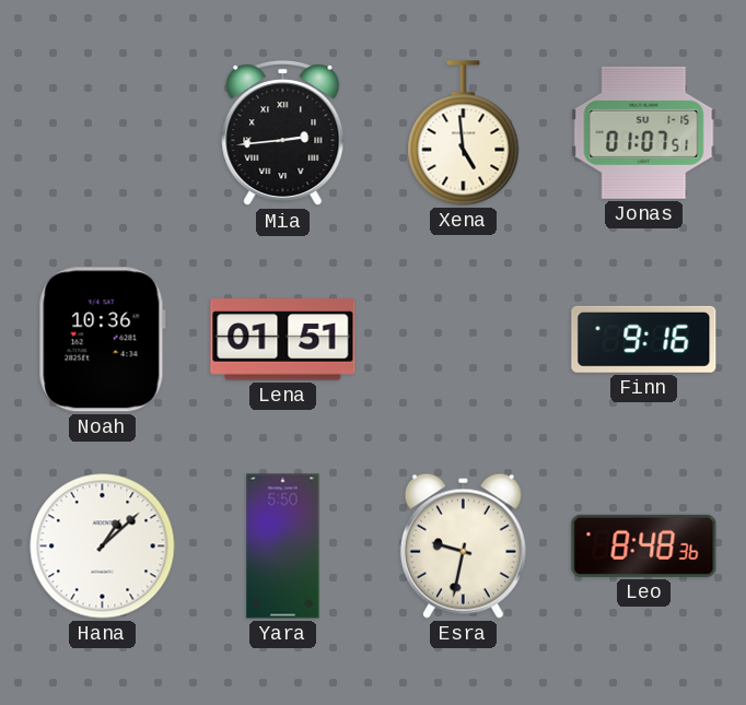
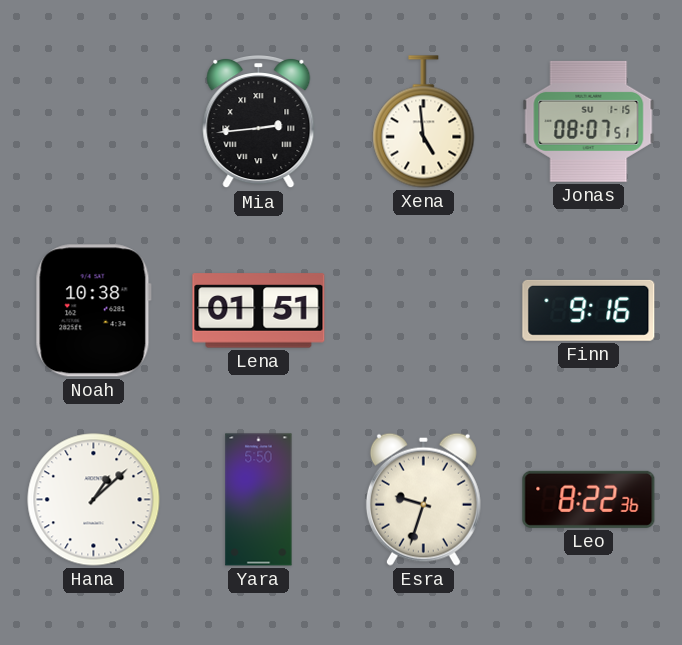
Jonas: 01:07 -> 08:07 (589, 121)
Noah: 10:36 -> 10:38 (93, 311)
Esra: 9:32 -> 9:33 (423, 499)
Leo: 8:48 -> 8:22 (589, 499)
